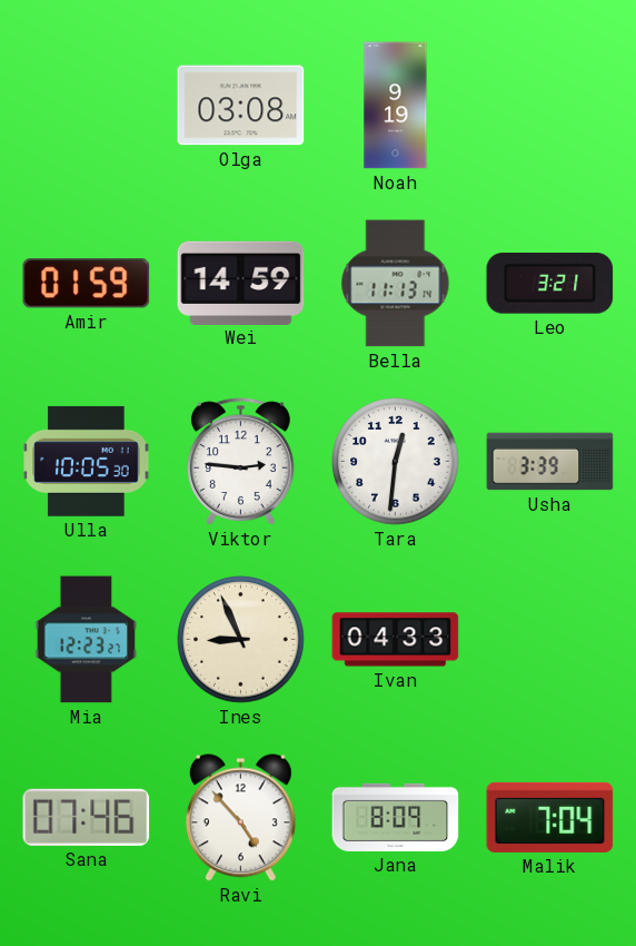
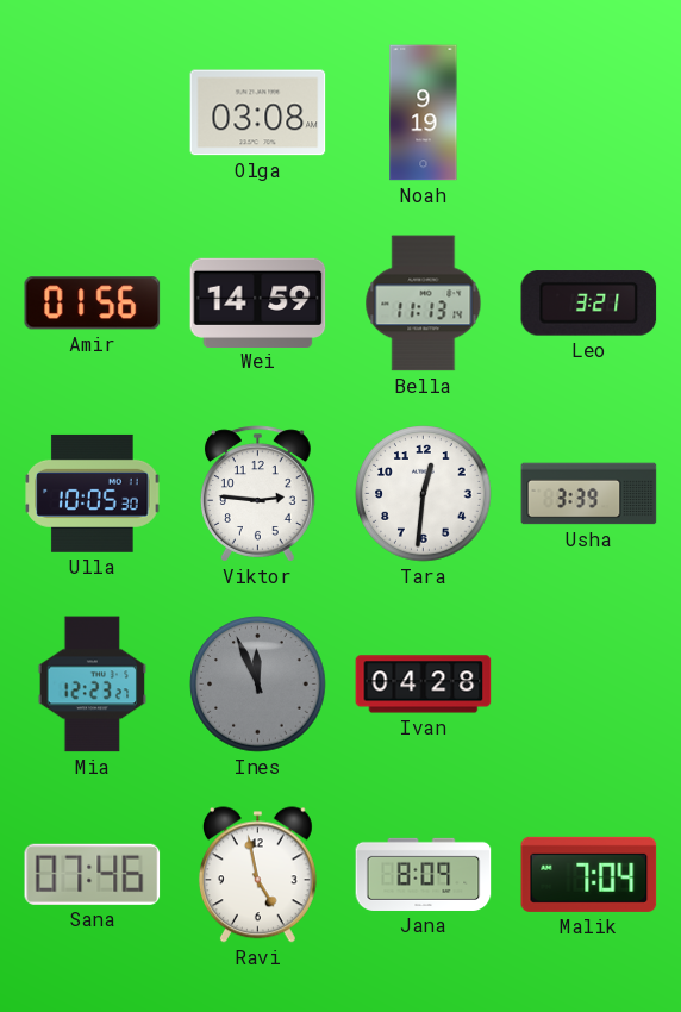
Amir: 01:59 -> 01:56 (93, 304)
Ines: 8:56 -> 11:56 (258, 685)
Ines dial: cream -> grey (258, 685)
Ivan: 04:33 -> 04:28 (424, 685)
Ravi: 4:53 -> 4:58 (257, 875)
